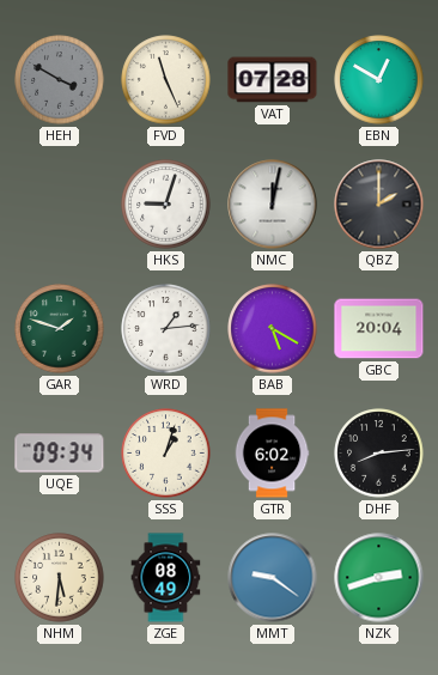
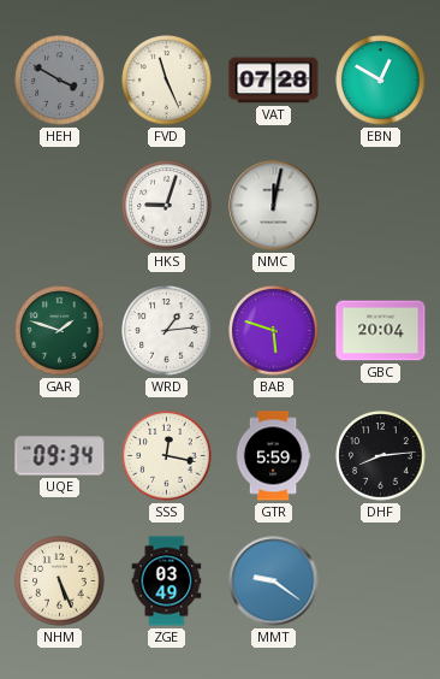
QBZ: 2:00 -> none (379, 205)
BAB: 5:20 -> 5:48 (274, 331)
SSS: 1:03 -> 12:17 (167, 456)
GTR: 6:02 -> 5:59 (273, 456)
NHM: 5:31 -> 5:26 (60, 581)
ZGE: 08:49 -> 03:49 (167, 581)
NZK: 2:42 -> none (379, 578)
